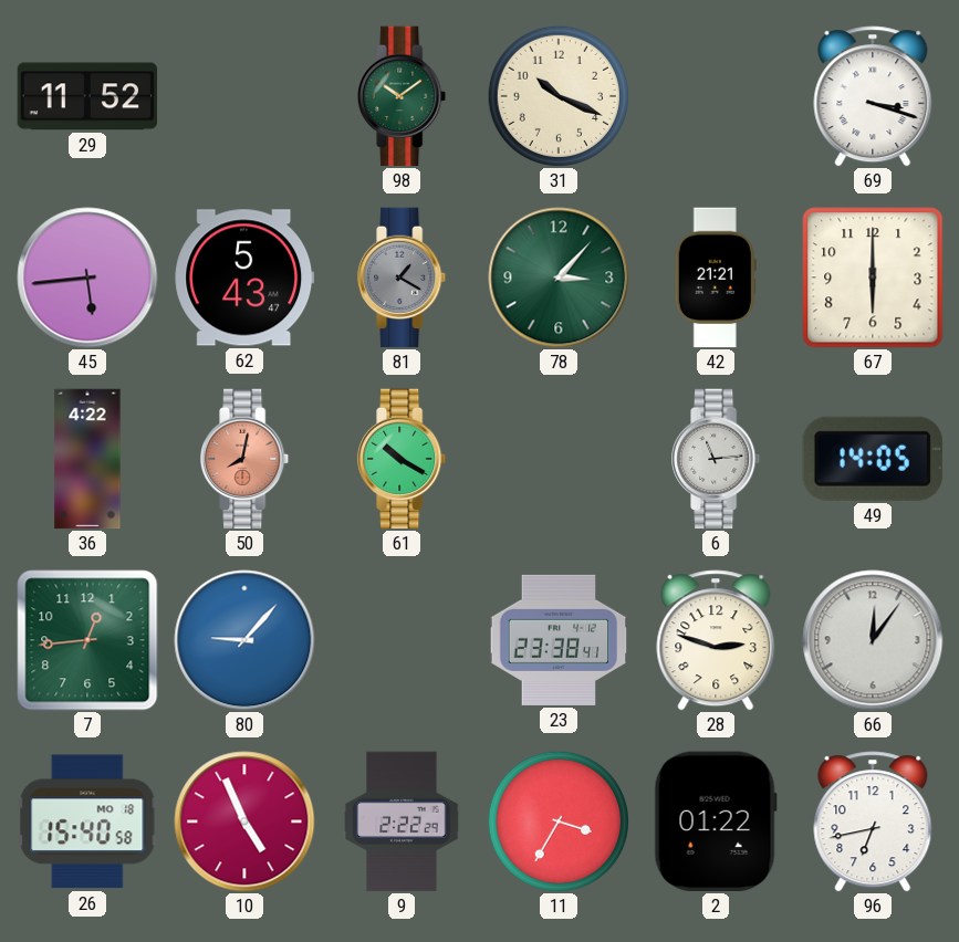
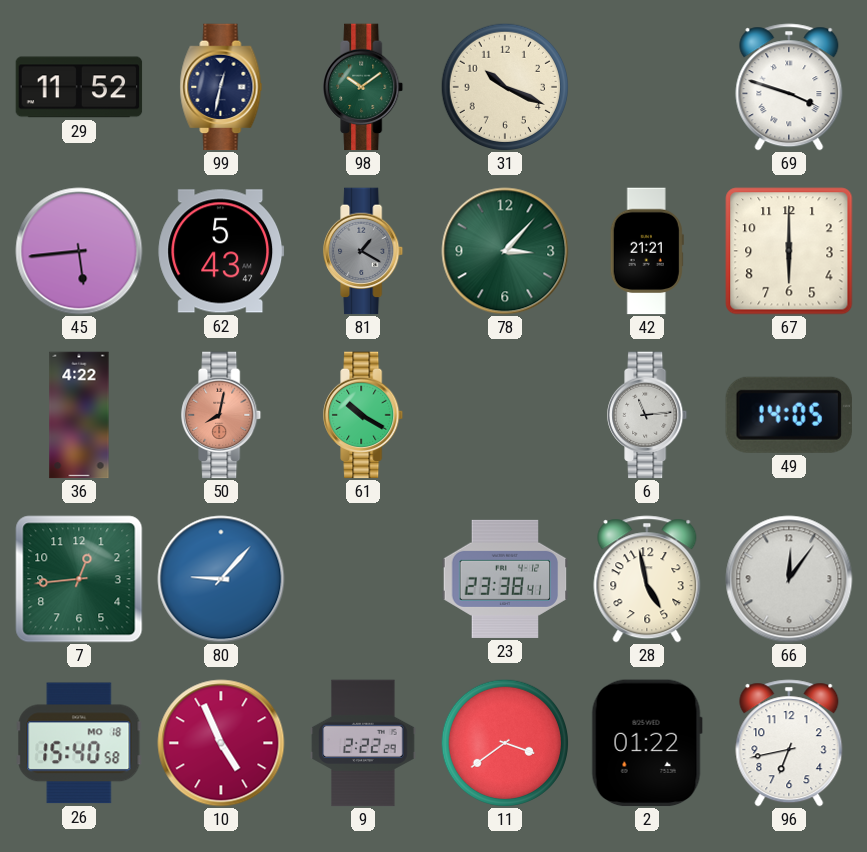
99: none -> 12:32 (221, 87)
69: 3:18 -> 3:48 (789, 87)
28: 2:48 -> 4:58 (647, 579)
11: 3:35 -> 3:39 (504, 742)
